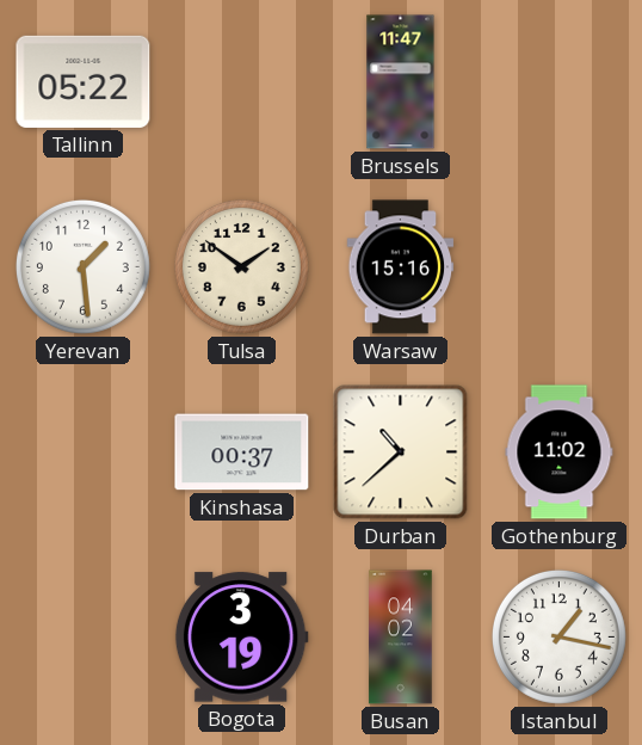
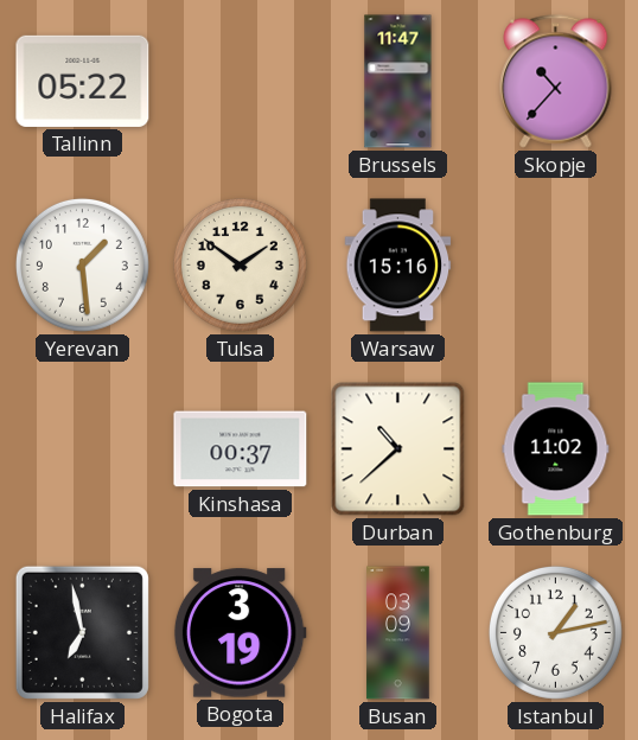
Skopje: none -> 10:37 (556, 82)
Halifax: none -> 6:58 (82, 632)
Busan: 04:02 -> 03:09 (398, 633)
Istanbul: 1:17 -> 1:13 (555, 632)
